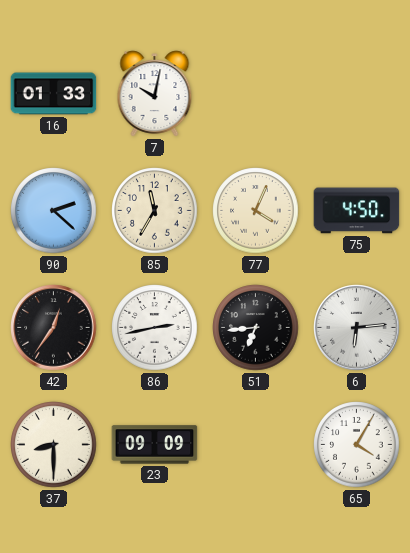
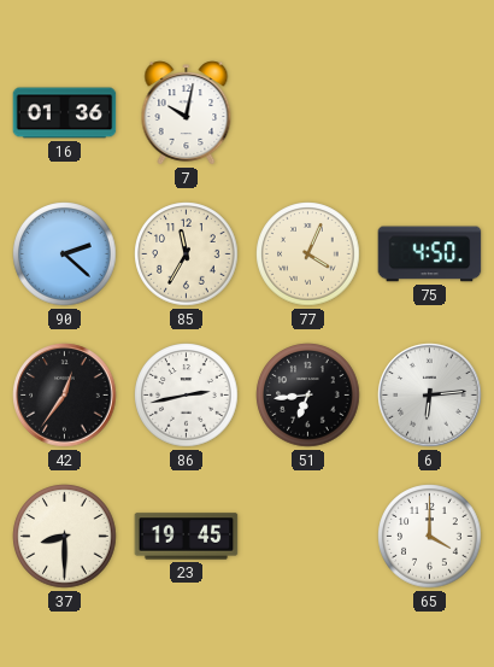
16: 01:33 -> 01:36 (65, 113)
23: 09:09 -> 19:45 (187, 537)
65: 4:05 -> 4:00 (430, 537)
